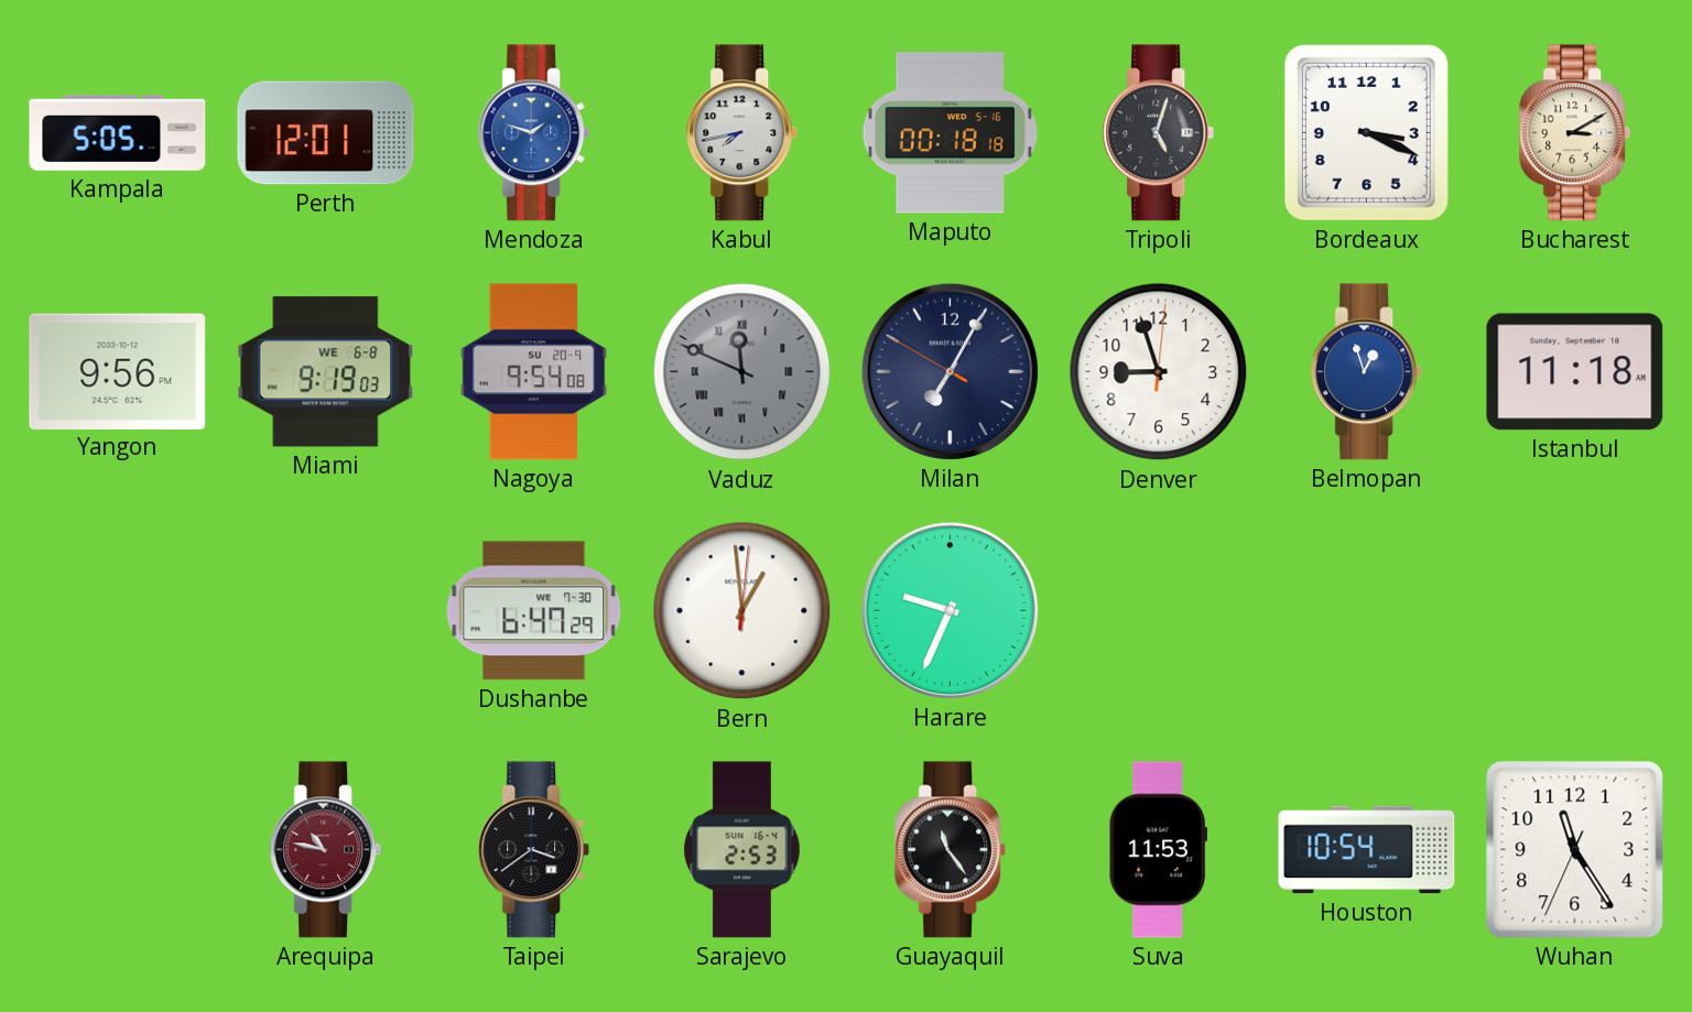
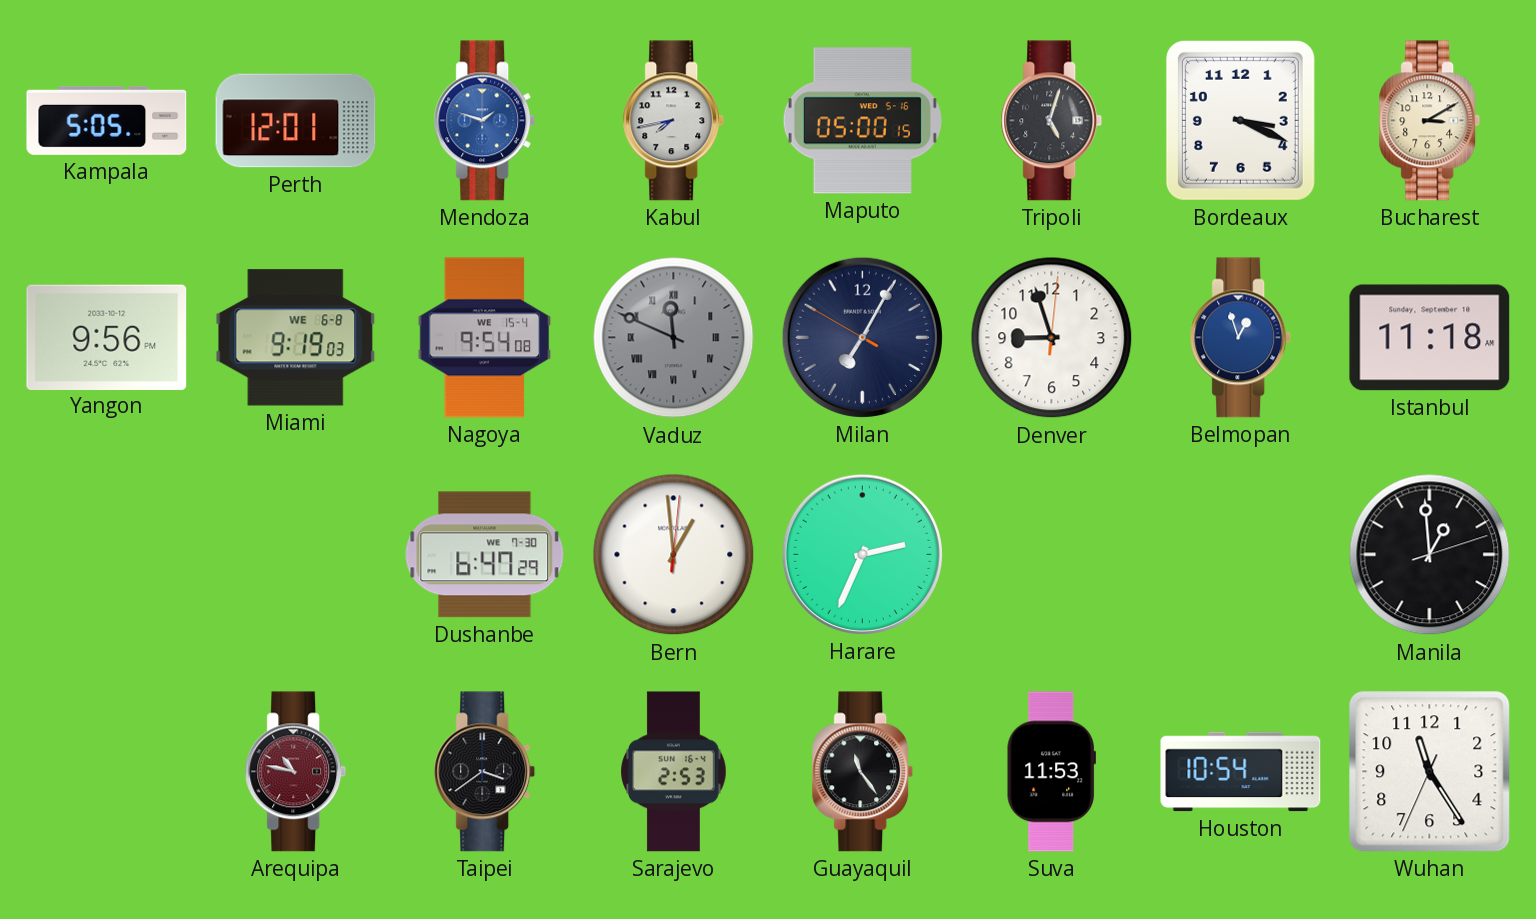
Maputo: 00:18 -> 05:00 (862, 121)
Nagoya date: SU 20-9 -> WE 15-4 (485, 338)
Harare: 9:34 -> 2:34 (862, 554)
Manila: none -> 12:59 (1430, 555)
